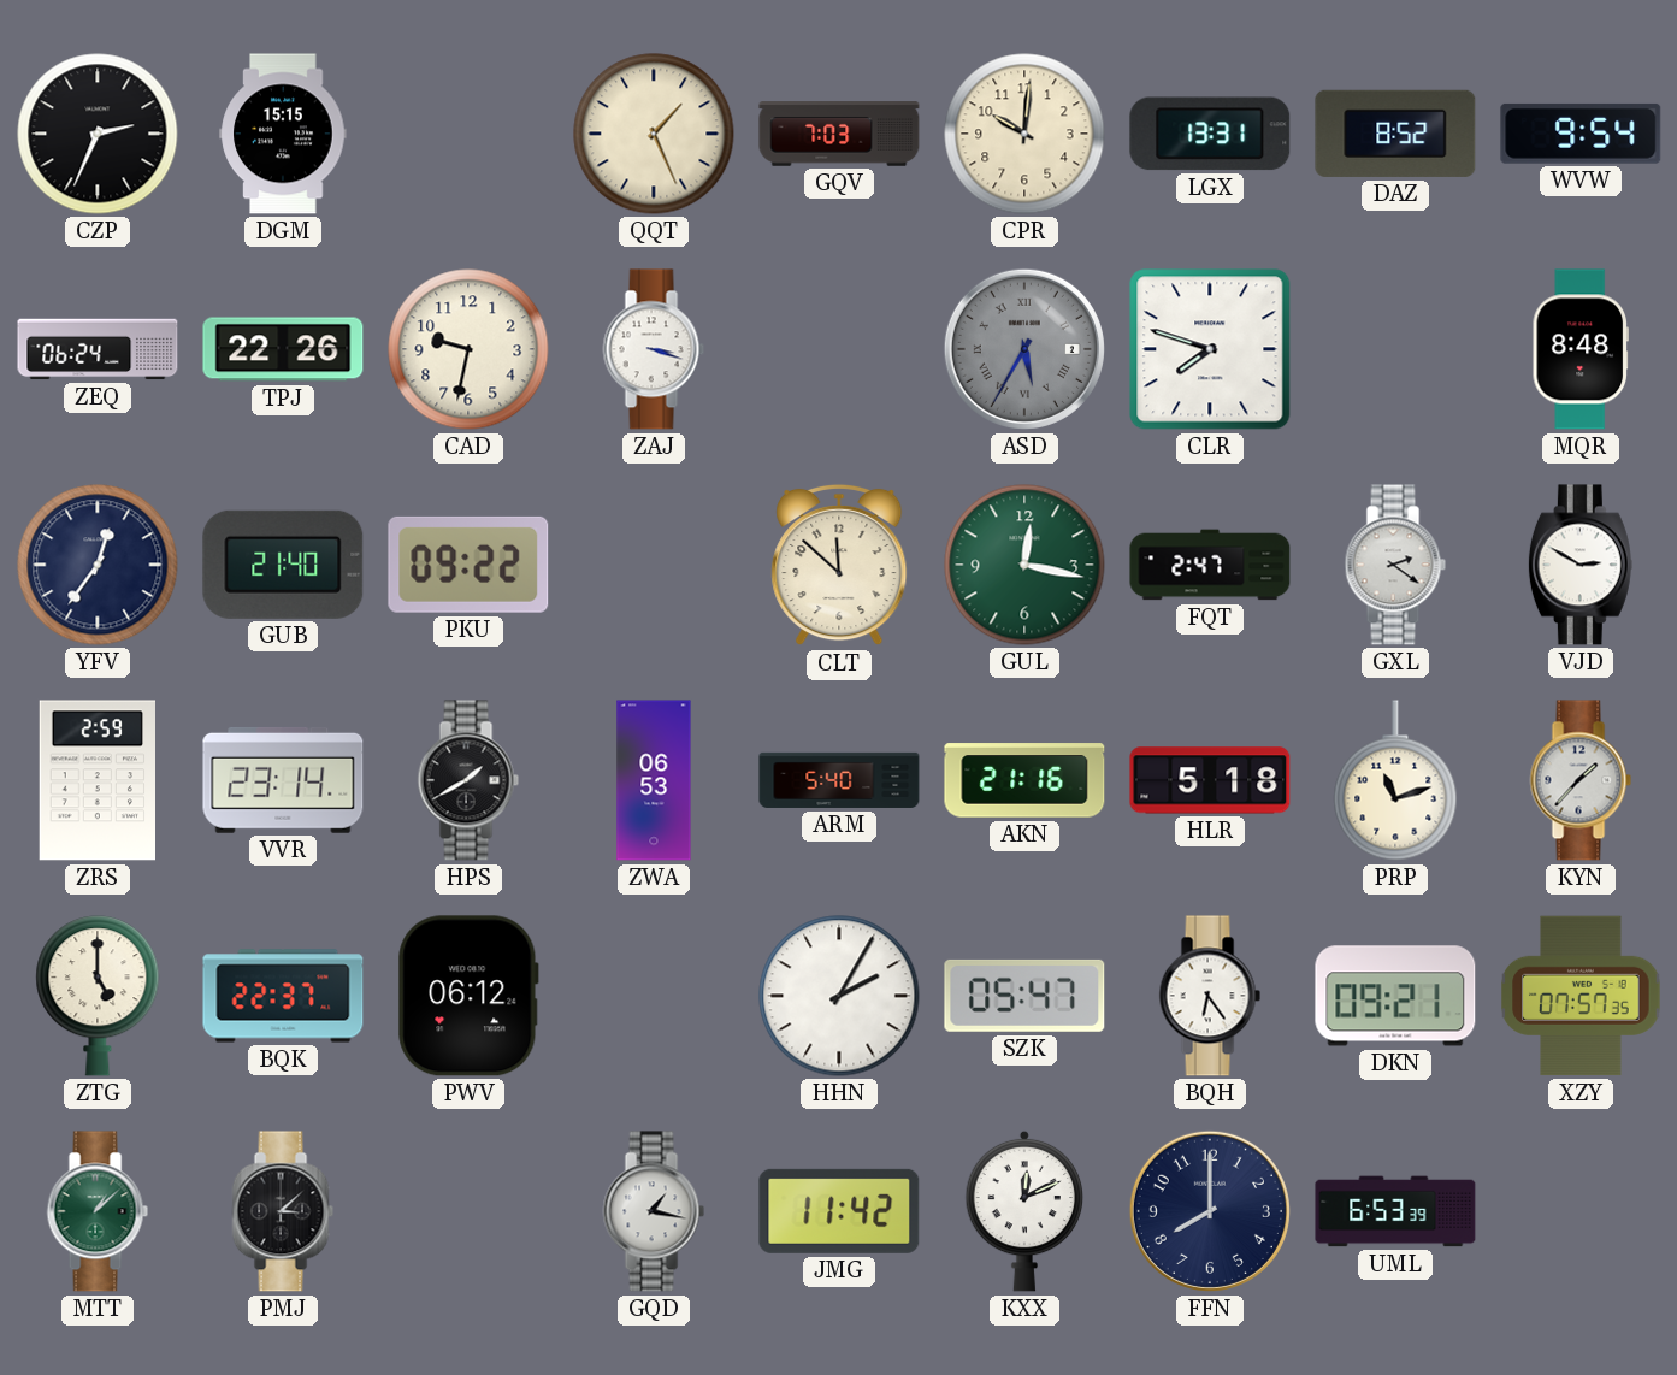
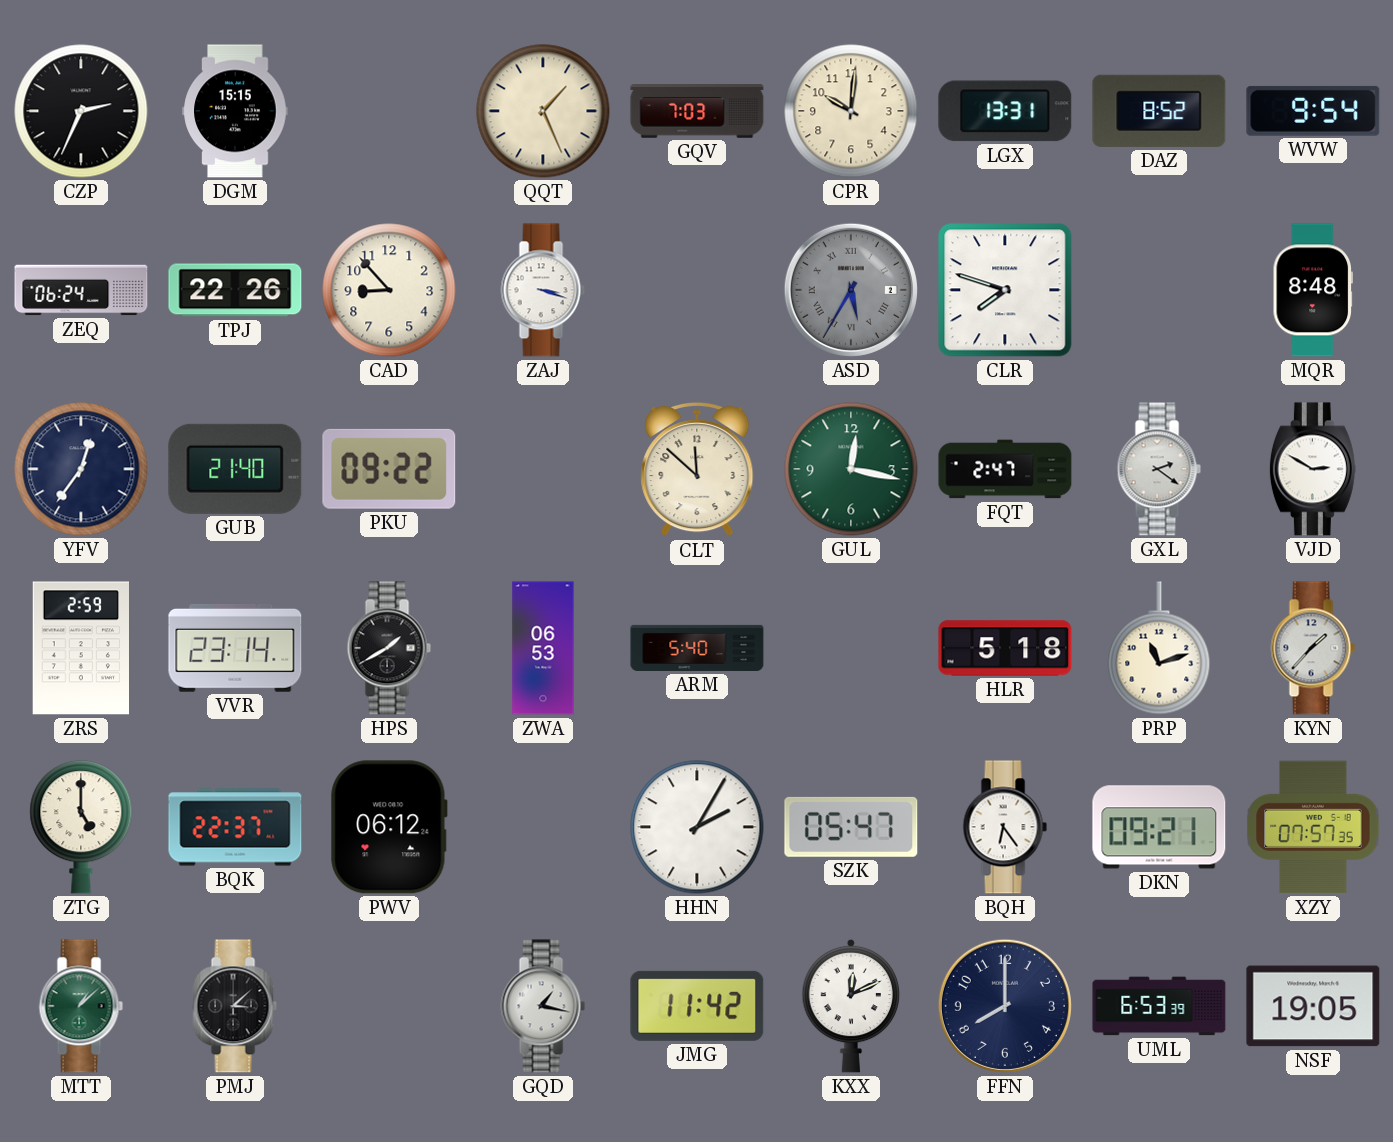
CAD: 9:32 -> 8:53 (389, 290)
AKN: 21:16 -> none (1024, 780)
NSF: none -> 19:05 (1313, 1006)
